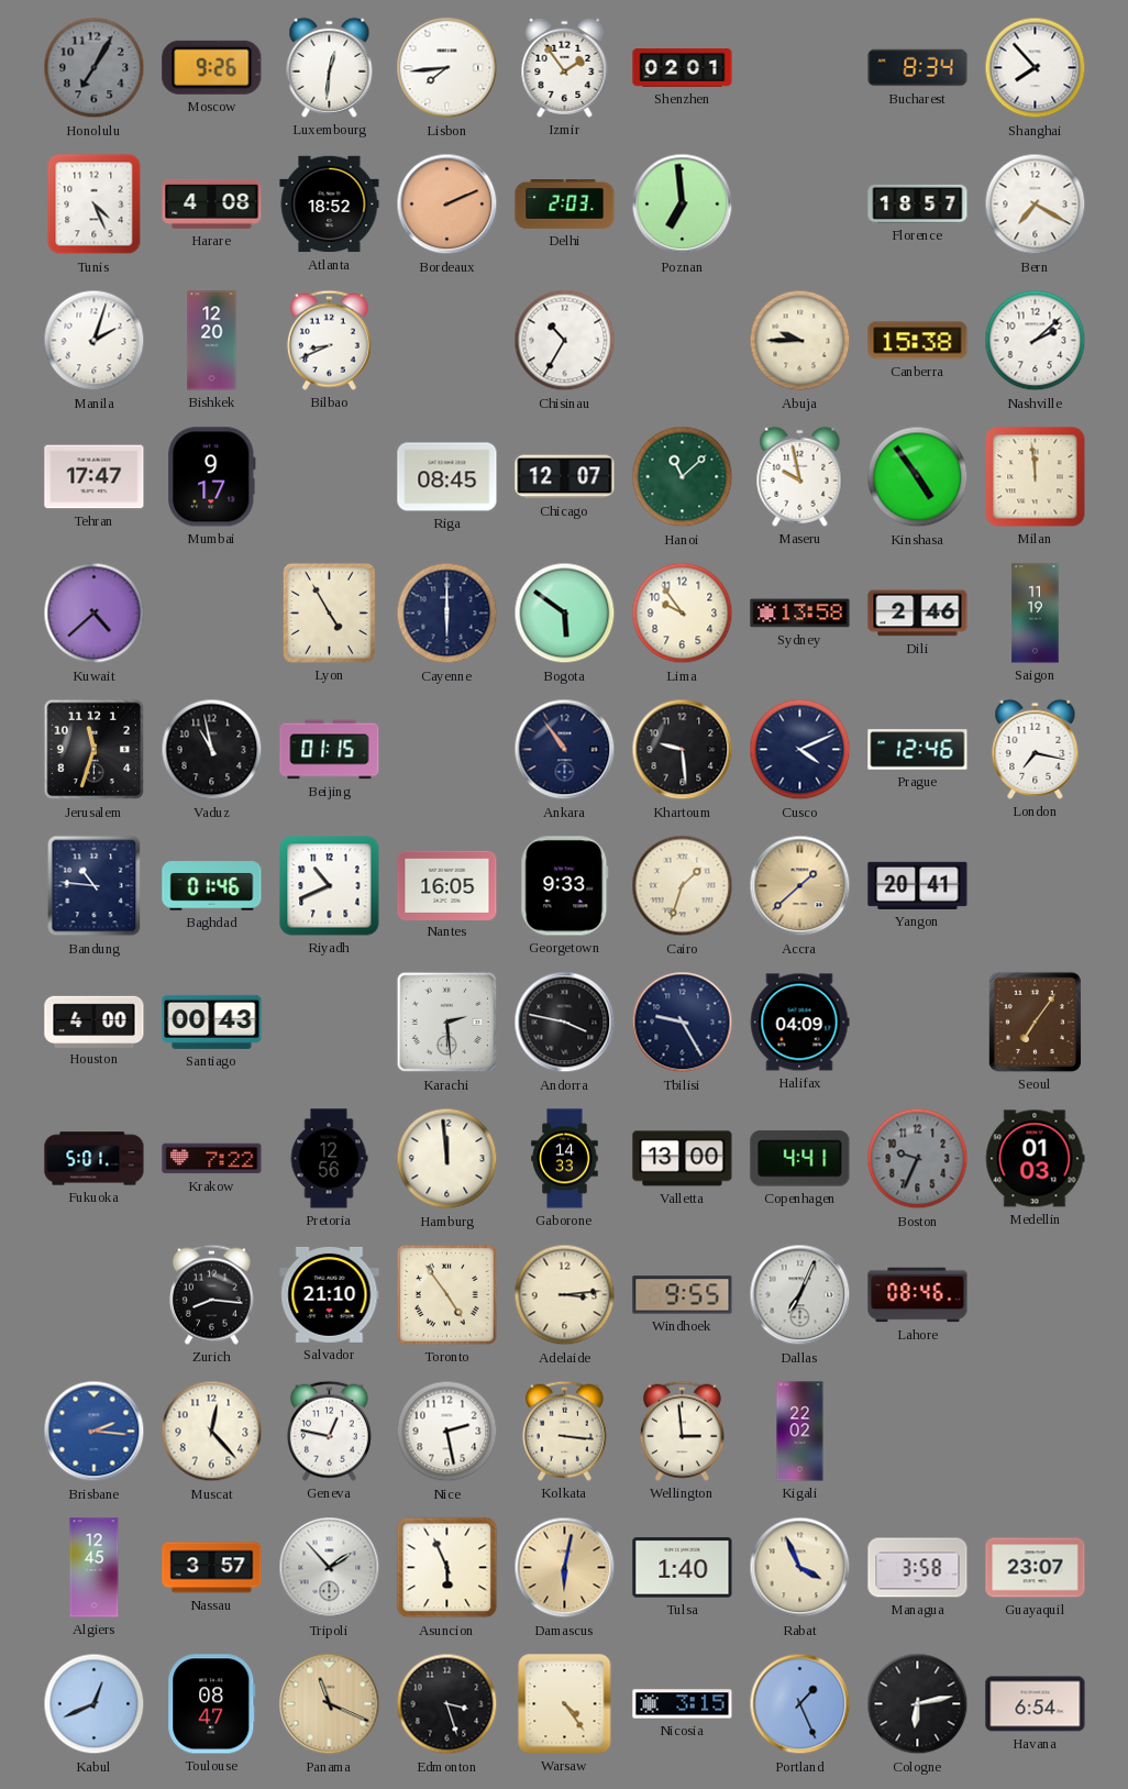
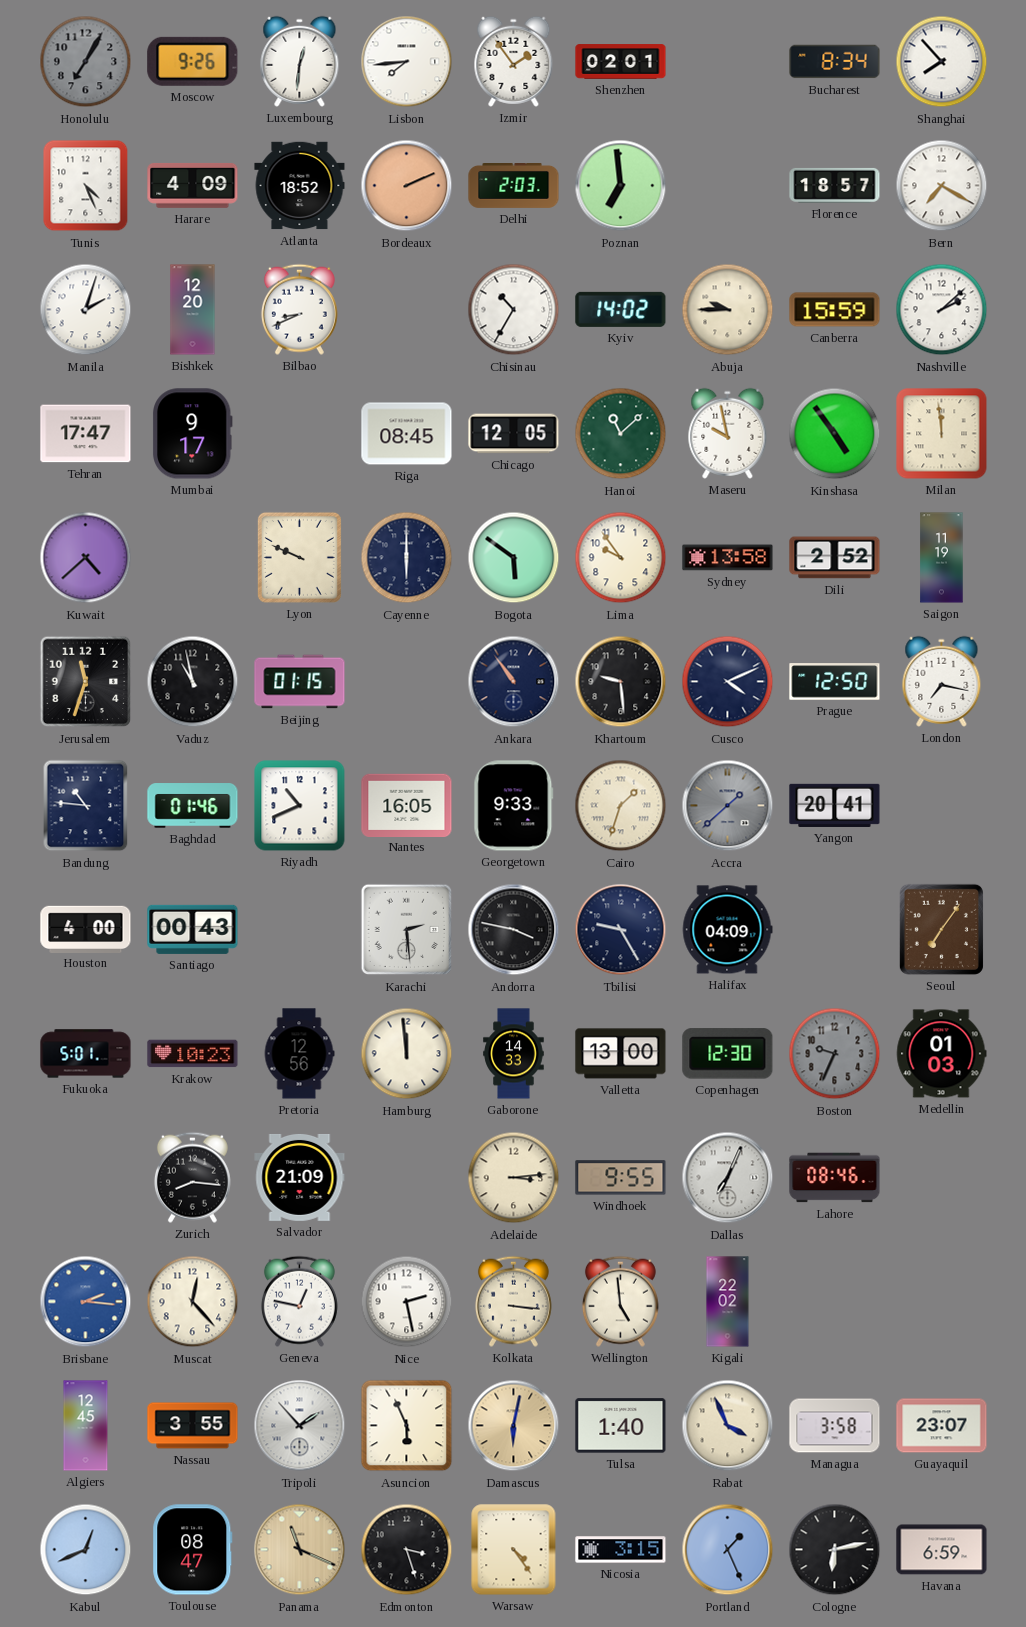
Harare: 4:08 -> 4:09 (193, 185)
Kyiv: none -> 14:02 (621, 309)
Canberra: 15:38 -> 15:59 (835, 310)
Chicago: 12:07 -> 12:05 (514, 434)
Lyon: 4:55 -> 9:49 (299, 557)
Dili: 2:46 -> 2:52 (835, 558)
Prague: 12:46 -> 12:50 (835, 682)
Accra dial: champagne -> grey (728, 806)
Krakow: 7:22 -> 10:23 (193, 1054)
Copenhagen: 4:41 -> 12:30 (728, 1054)
Salvador: 21:10 -> 21:09 (300, 1177)
Toronto: 4:54 -> none (446, 1294)
Wellington: 2:59 -> 4:59 (620, 1301)
Nassau: 3:57 -> 3:55 (193, 1426)
Havana: 6:54 -> 6:59 (942, 1550)
